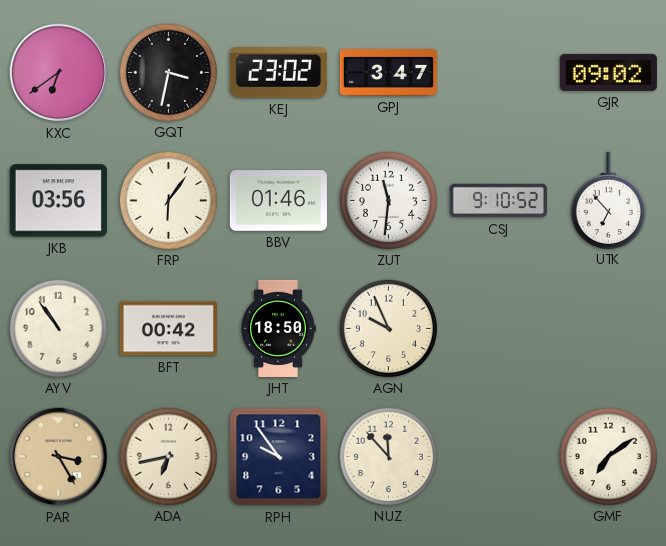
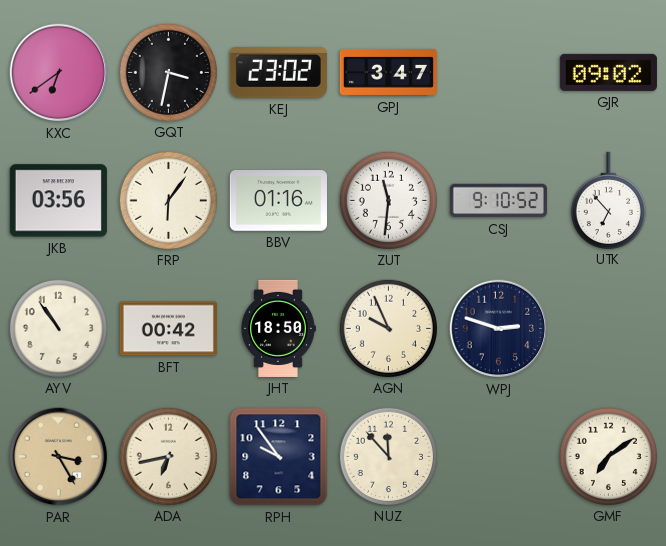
BBV: 01:46 -> 01:16 (278, 201)
WPJ: none -> 2:48 (499, 329)
